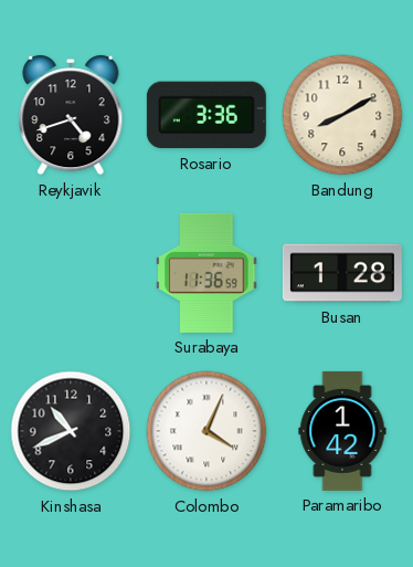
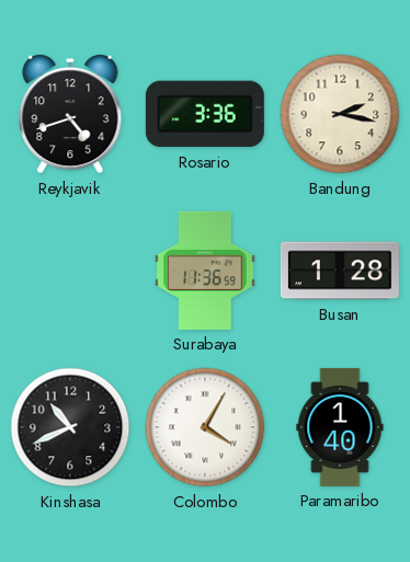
Bandung: 8:10 -> 2:17 (340, 114)
Colombo: 4:04 -> 4:05 (205, 427)
Paramaribo: 1:42 -> 1:40 (340, 427)
